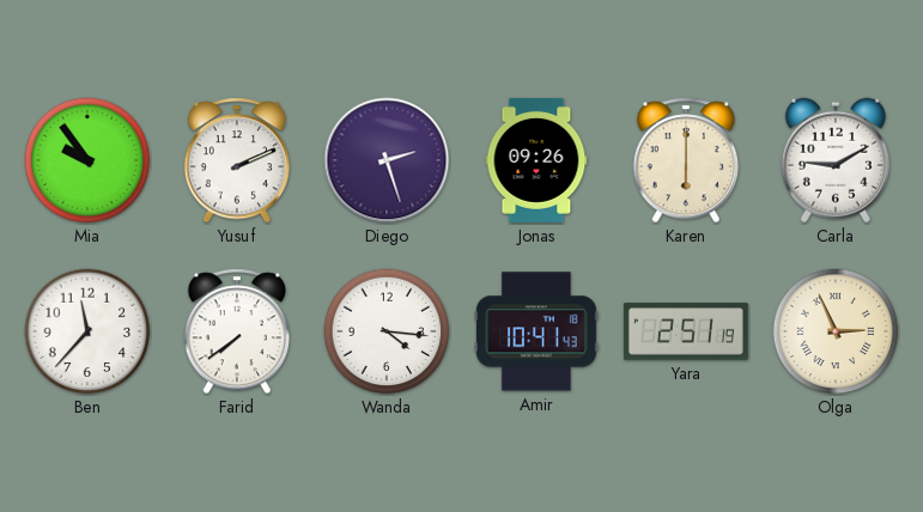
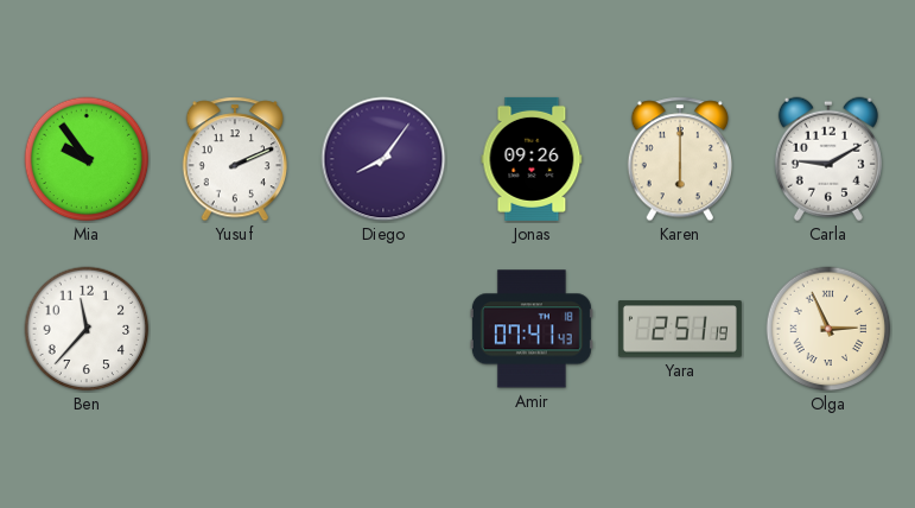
Diego: 2:27 -> 8:06 (383, 159)
Farid: 7:39 -> none (236, 331)
Wanda: 4:16 -> none (387, 331)
Amir: 10:41 -> 07:41 (532, 329)
